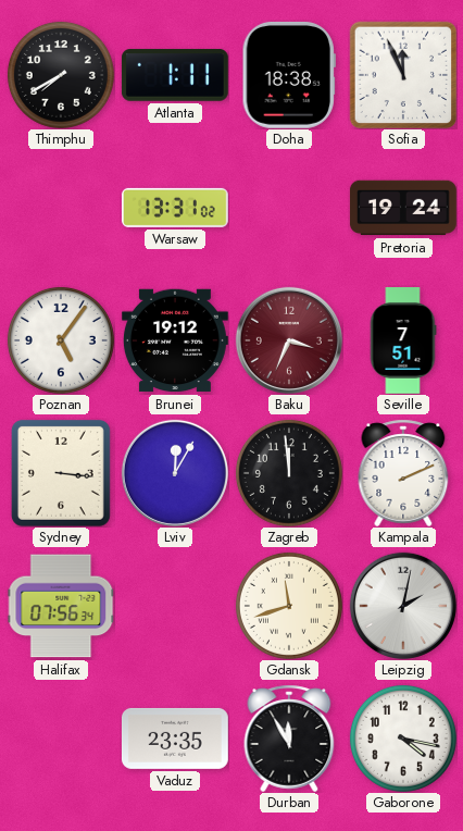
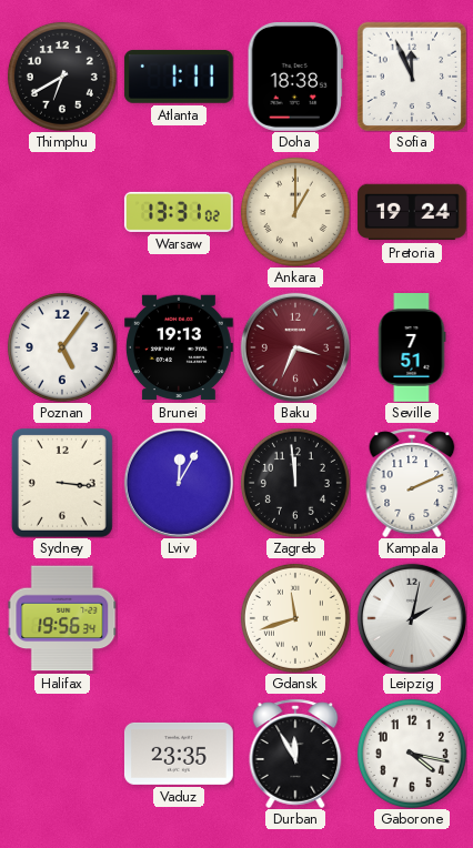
Thimphu: 7:40 -> 6:40 (62, 77)
Ankara: none -> 1:00 (295, 212)
Brunei: 19:12 -> 19:13 (179, 347)
Halifax: 07:56 -> 19:56 (62, 618)
